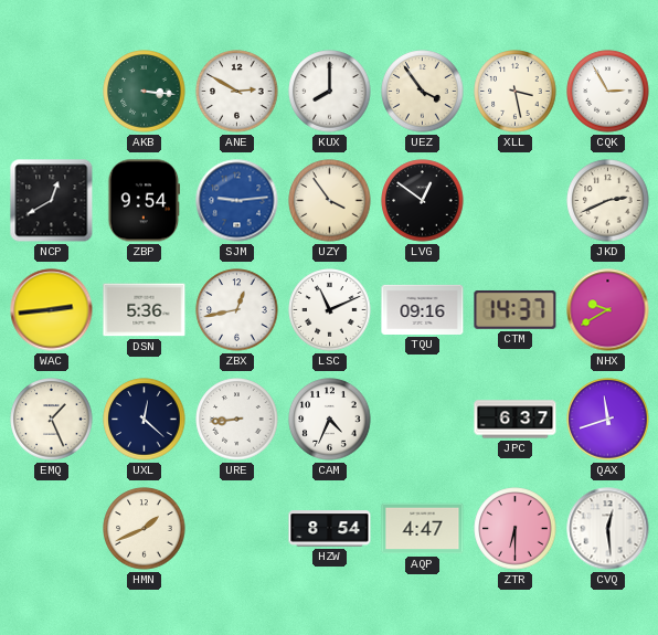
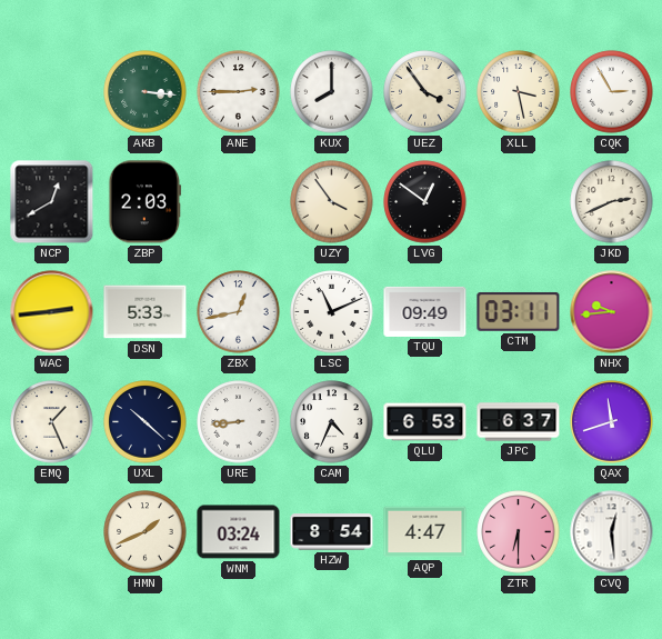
ANE: 2:50 -> 2:45 (239, 92)
ZBP: 9:54 -> 2:03 (146, 202)
SJM: 9:14 -> none (237, 201)
DSN: 5:36 -> 5:33 (146, 312)
TQU: 09:16 -> 09:49 (425, 311)
CTM: 14:37 -> 03:11 (519, 311)
NHX: 9:40 -> 9:44 (612, 312)
UXL: 12:22 -> 10:22 (146, 422)
QLU: none -> 6:53 (425, 422)
WNM: none -> 03:24 (239, 532)
